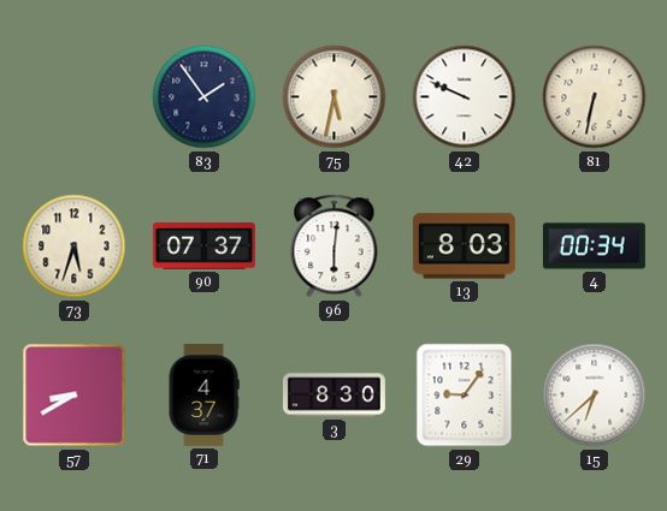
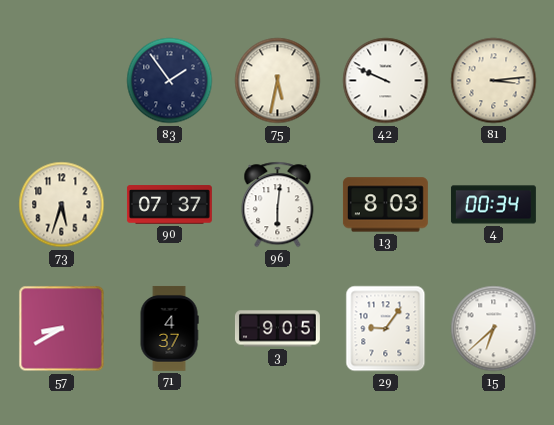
81: 6:32 -> 3:14 (494, 81)
3: 8:30 -> 9:05 (277, 329)
